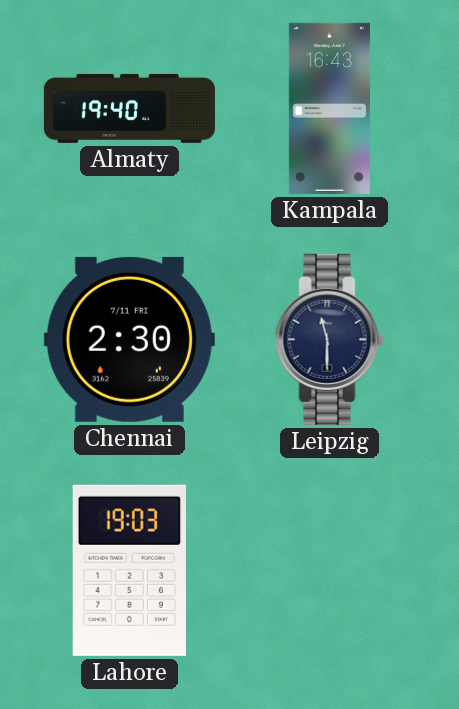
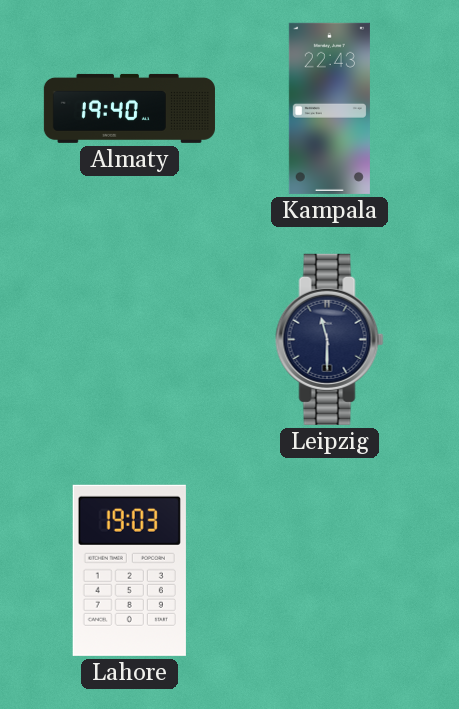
Kampala: 16:43 -> 22:43 (329, 108)
Chennai: 2:30 -> none (129, 339)
